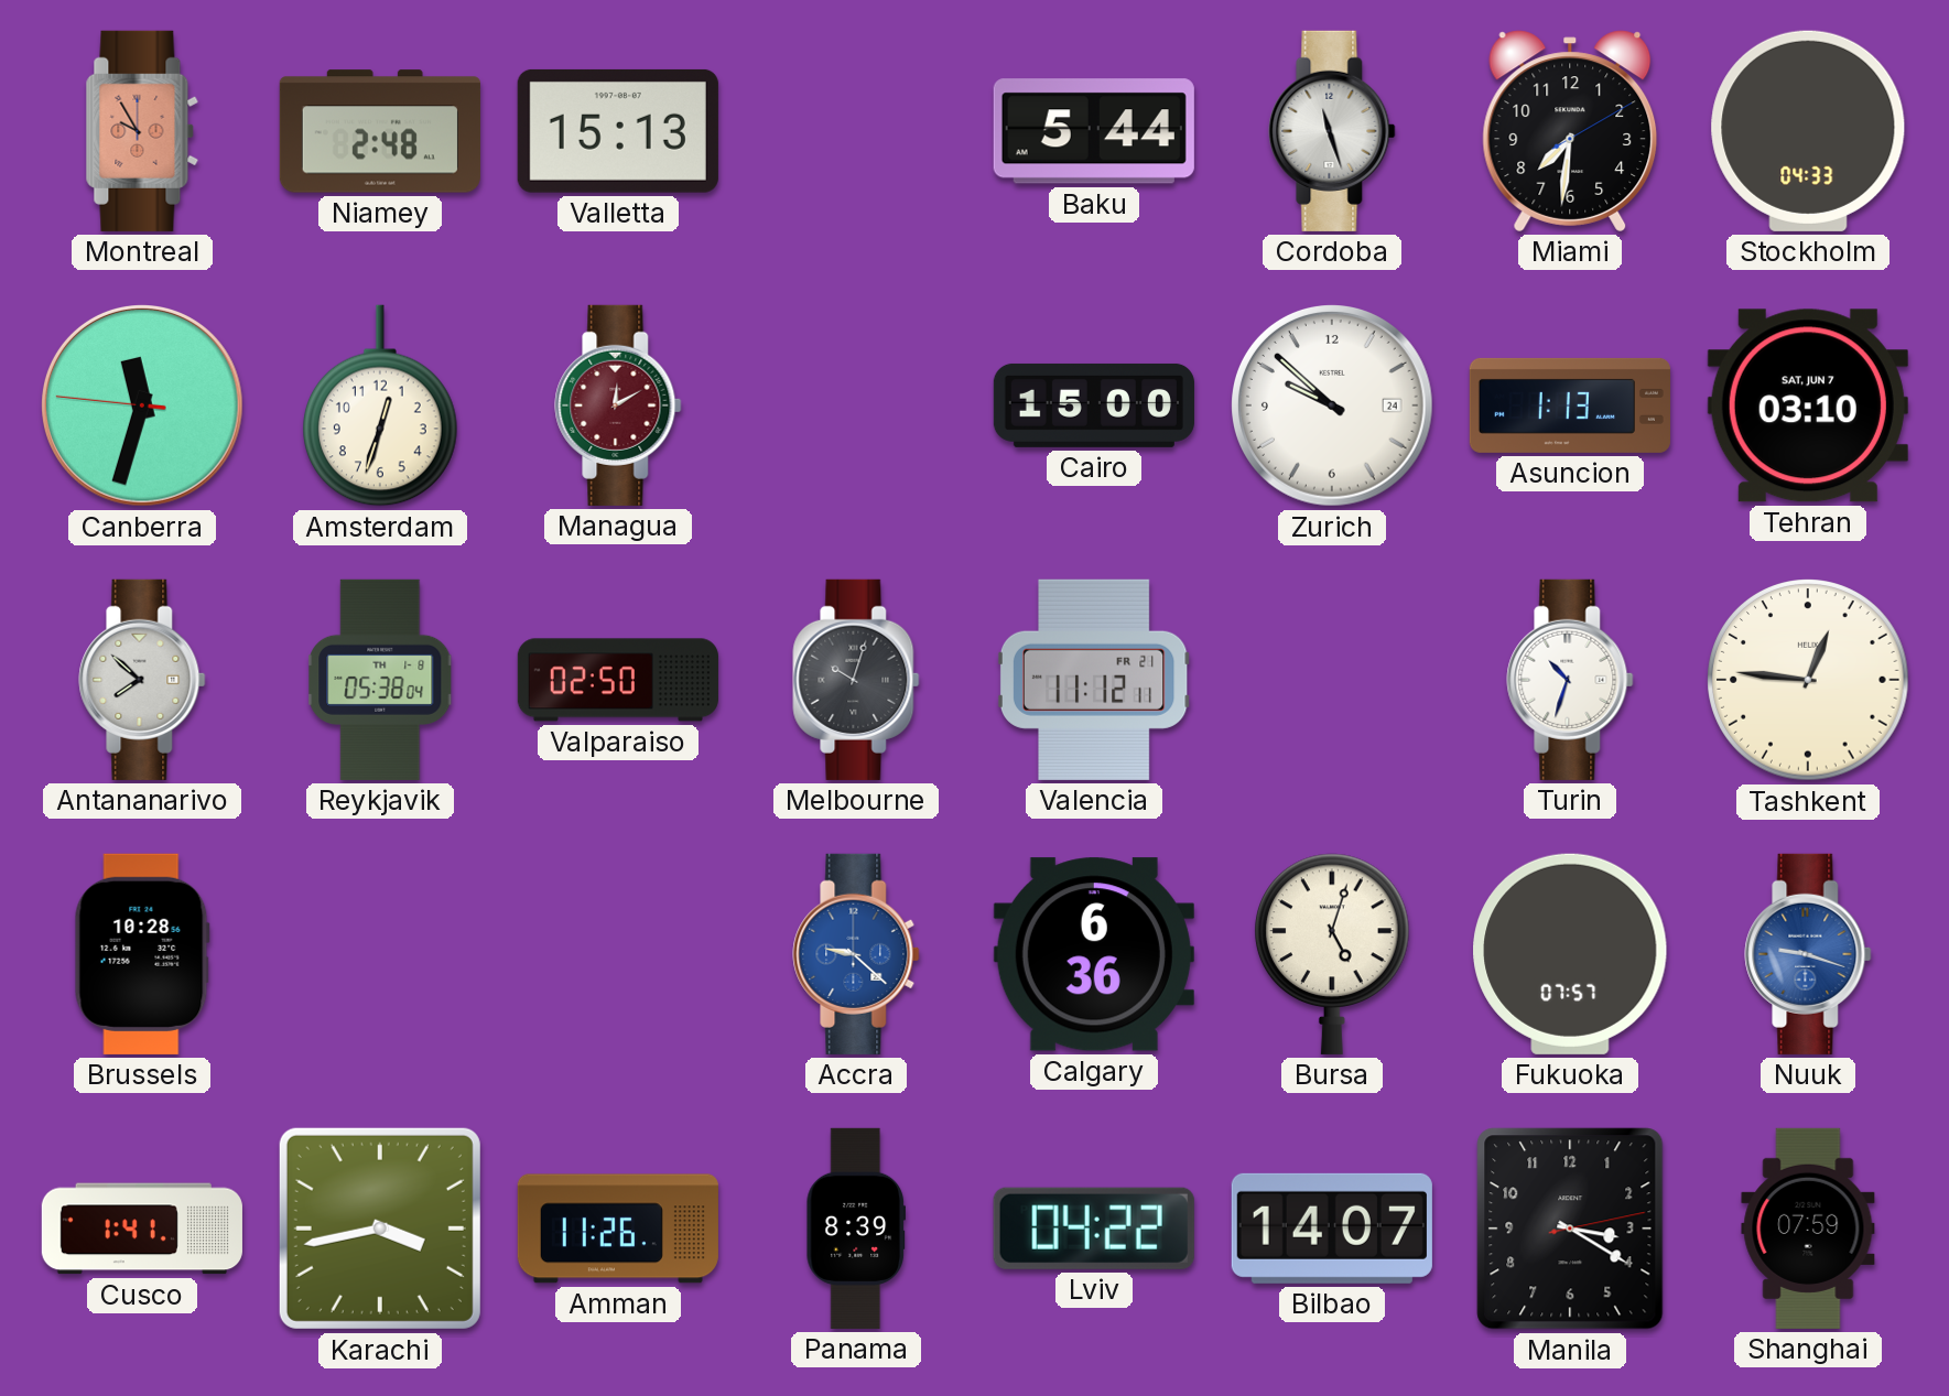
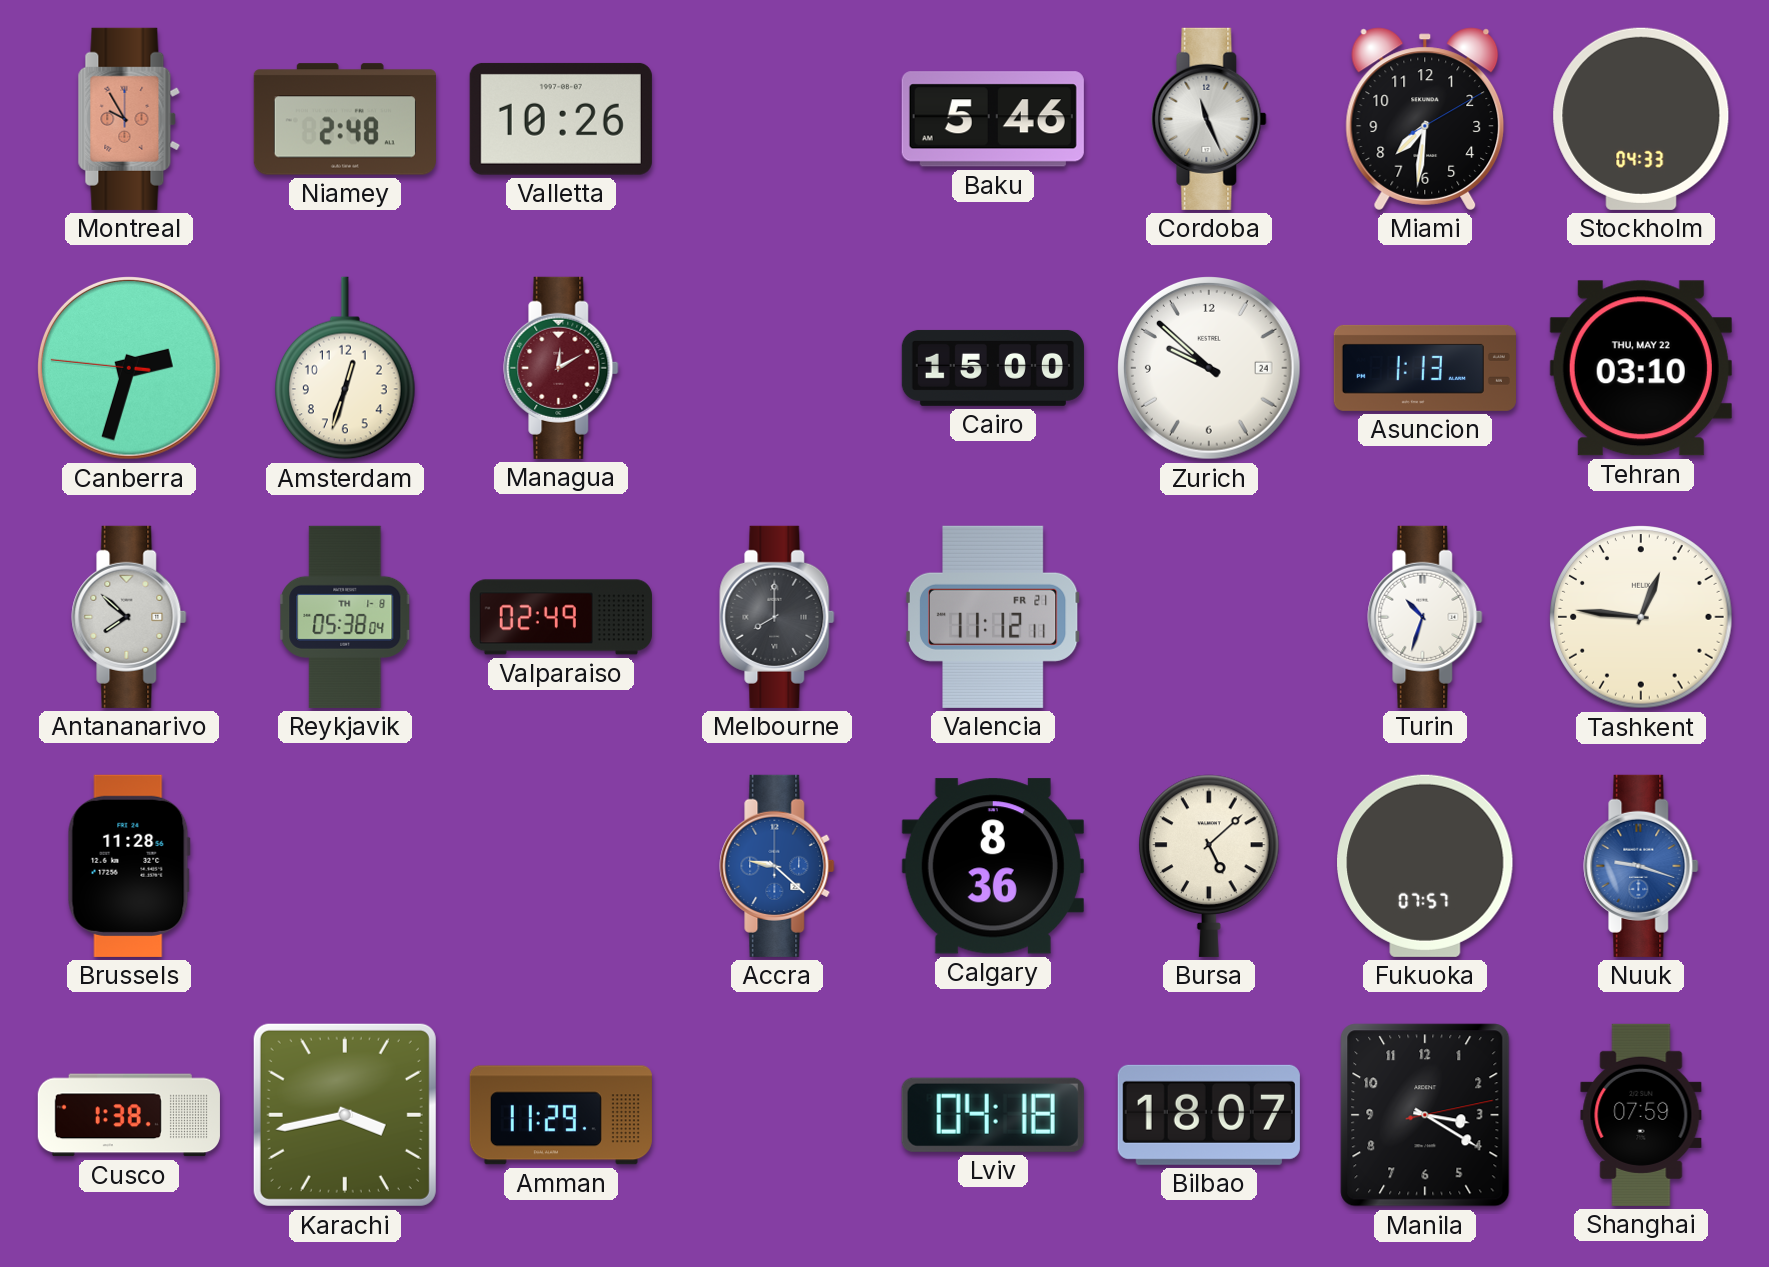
Valletta: 15:13 -> 10:26 (561, 119)
Baku: 5:44 -> 5:46 (993, 119)
Cordoba: 11:27 -> 11:26 (1209, 119)
Canberra: 11:32 -> 2:32 (130, 369)
Tehran date: SAT, JUN 7 -> THU, MAY 22 (1641, 368)
Valparaiso: 02:50 -> 02:49 (561, 617)
Melbourne: 10:03 -> 8:00 (777, 617)
Brussels: 10:28 -> 11:28 (129, 866)
Calgary: 6:36 -> 8:36 (993, 866)
Bursa: 5:03 -> 5:08 (1210, 866)
Cusco: 1:41 -> 1:38 (129, 1115)
Amman: 11:26 -> 11:29 (561, 1115)
Panama: 8:39 -> none (855, 1229)
Lviv: 04:22 -> 04:18 (993, 1115)
Bilbao: 14:07 -> 18:07 (1209, 1115)
